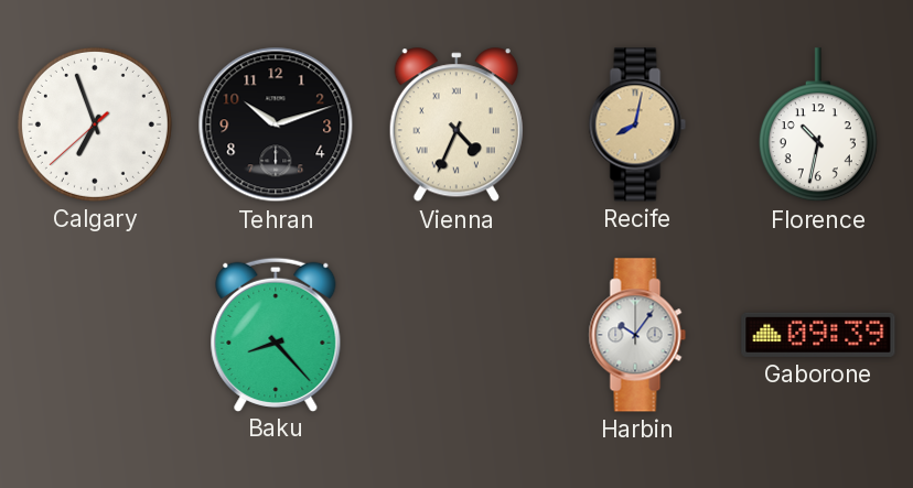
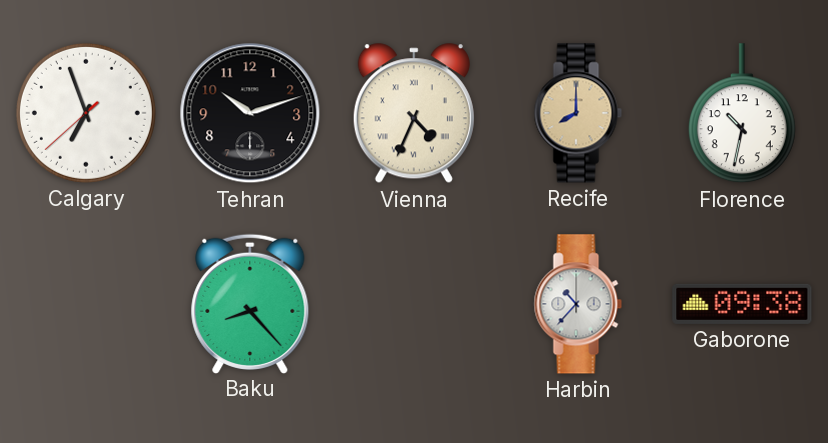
Recife: 8:02 -> 8:00 (578, 113)
Harbin: 10:06 -> 10:37 (578, 304)
Gaborone: 09:39 -> 09:38 (742, 304)
